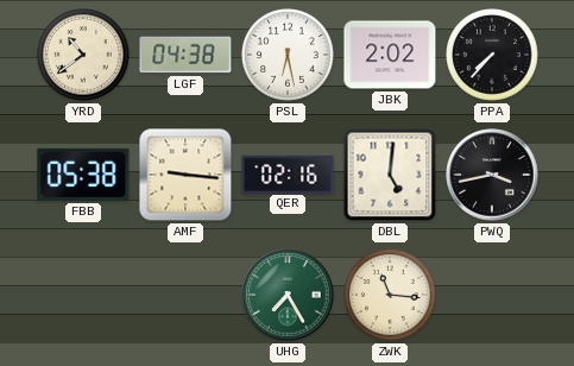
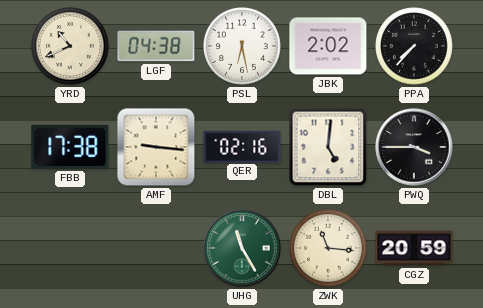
YRD: 10:39 -> 10:41 (70, 46)
FBB: 05:38 -> 17:38 (70, 147)
PWQ: 3:43 -> 3:45 (414, 147)
UHG: 7:25 -> 11:25 (242, 248)
CGZ: none -> 20:59 (414, 248)
